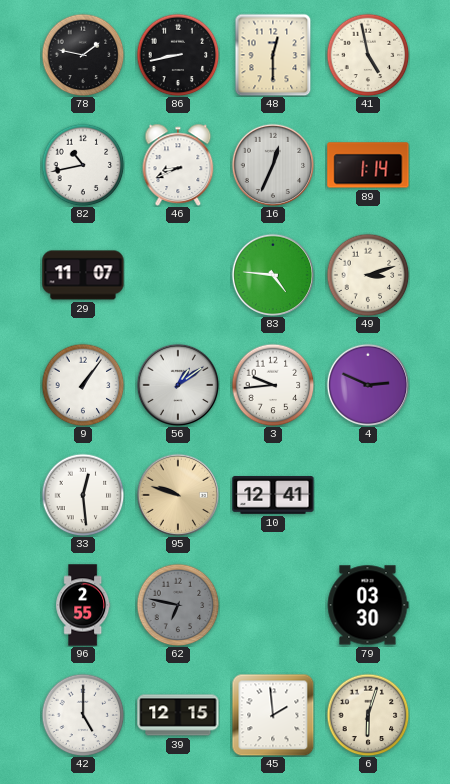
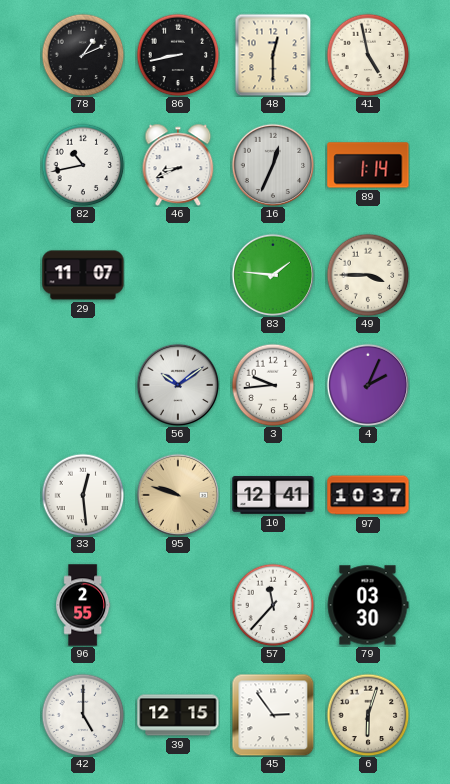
78: 1:47 -> 1:11 (83, 55)
83: 4:46 -> 1:46 (273, 275)
49: 3:12 -> 3:45 (368, 275)
9: 1:06 -> none (83, 385)
56: 1:09 -> 10:09 (178, 385)
4: 2:49 -> 2:04 (368, 385)
97: none -> 10:37 (368, 495)
62: 6:47 -> none (178, 605)
57: none -> 11:37 (273, 605)
45: 1:59 -> 2:54 (273, 715)
